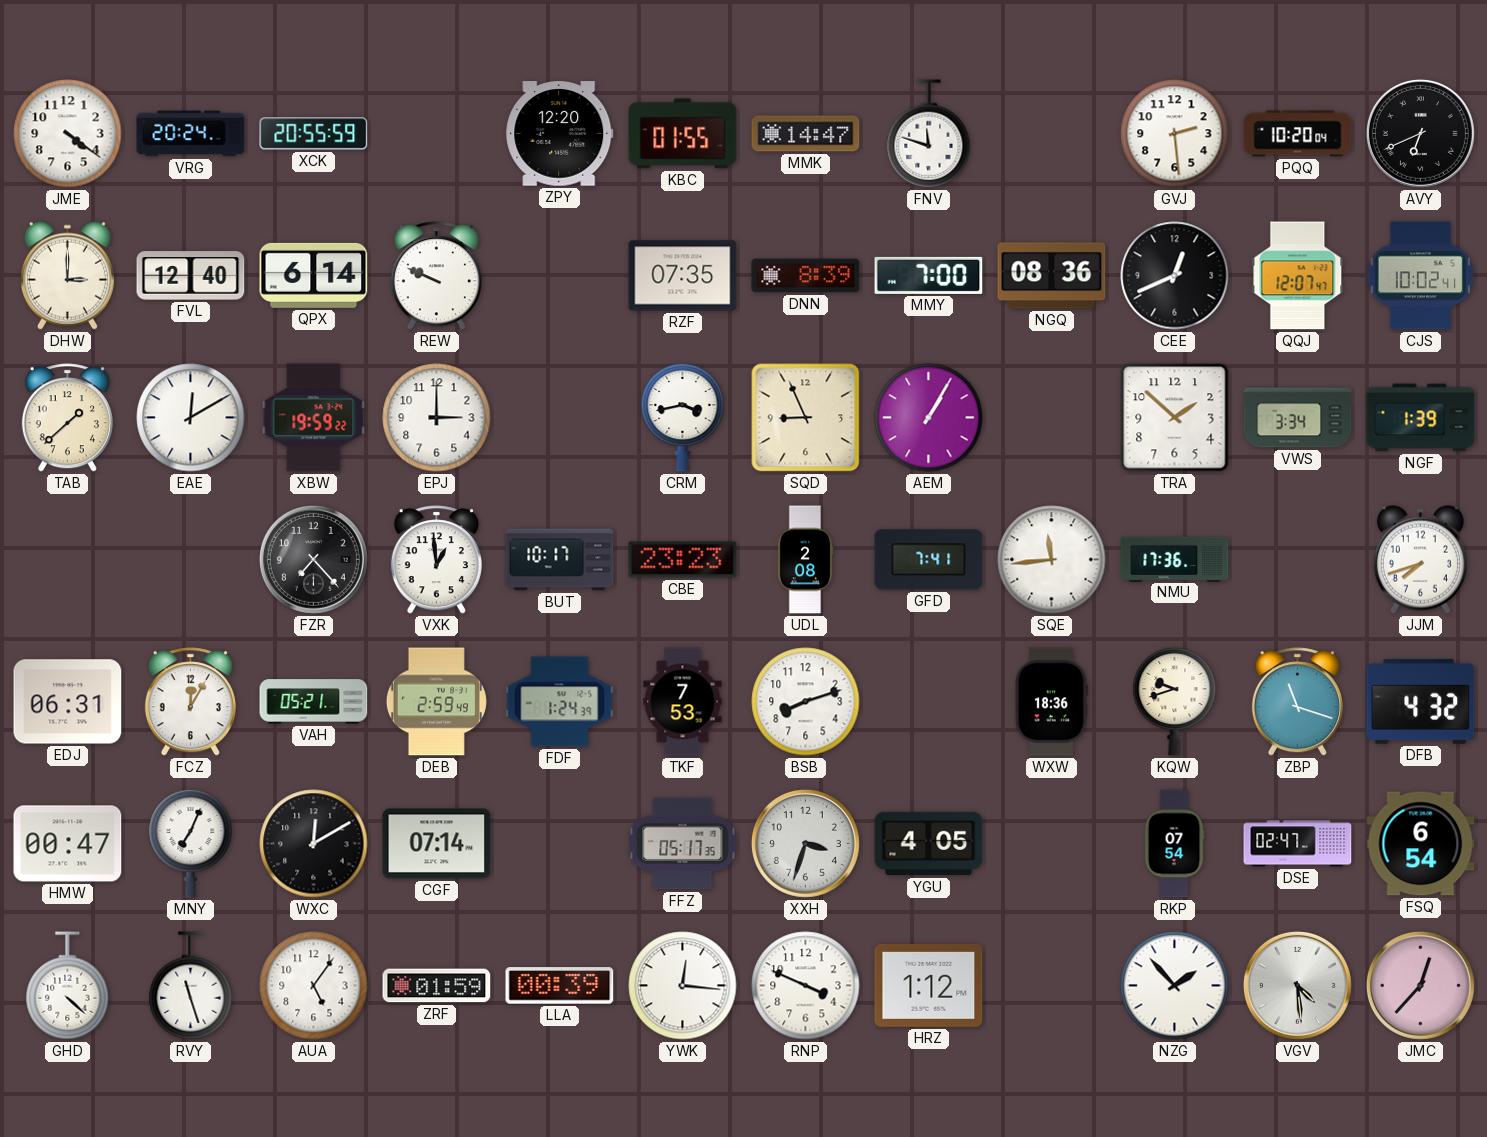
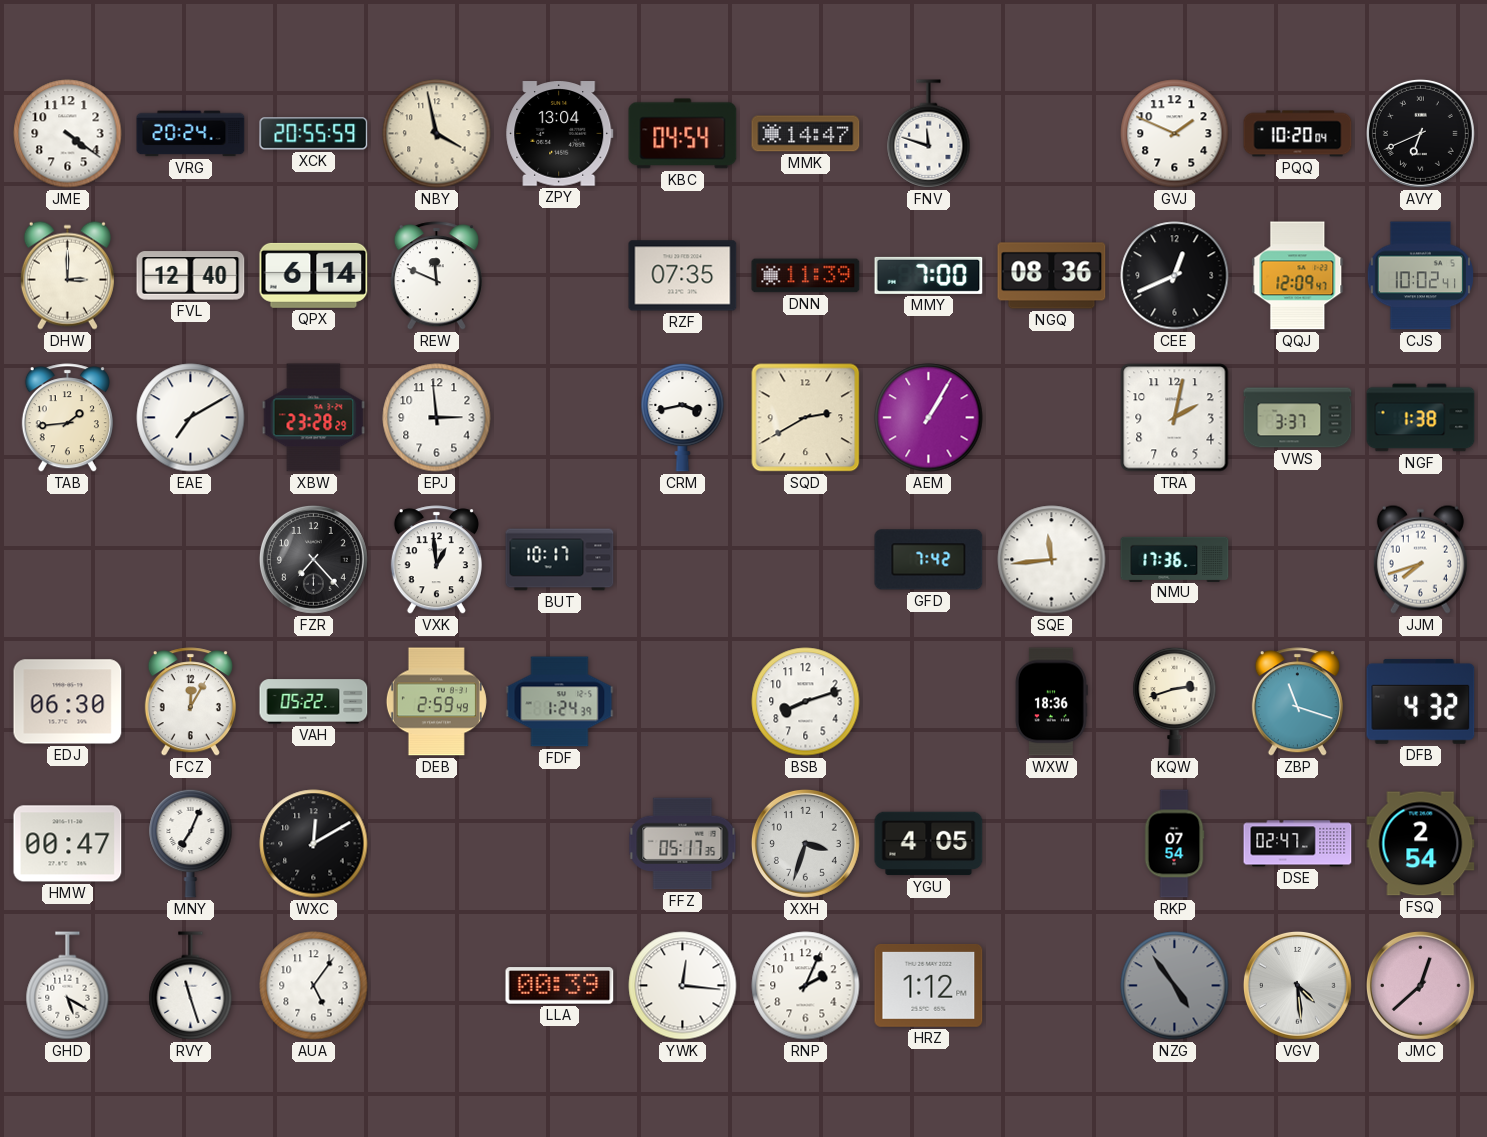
NBY: none -> 3:58 (437, 134)
ZPY: 12:20 -> 13:04 (560, 134)
KBC: 01:55 -> 04:54 (683, 134)
GVJ: 2:29 -> 1:49 (1175, 134)
REW: 9:49 -> 11:49 (436, 276)
DNN: 8:39 -> 11:39 (806, 276)
QQJ: 12:07 -> 12:09 (1298, 276)
TAB: 1:38 -> 1:44 (67, 418)
EAE: 12:10 -> 7:10 (191, 418)
XBW: 19:59 -> 23:28 (314, 418)
EPJ: 3:00 -> 2:59 (437, 418)
SQD: 8:56 -> 2:40 (806, 418)
TRA: 1:52 -> 2:02 (1175, 418)
VWS: 3:34 -> 3:37 (1298, 418)
NGF: 1:39 -> 1:38 (1421, 418)
CBE: 23:23 -> none (683, 560)
UDL: 2:08 -> none (805, 560)
GFD: 7:41 -> 7:42 (929, 560)
EDJ: 06:31 -> 06:30 (68, 702)
VAH: 05:21 -> 05:22 (314, 702)
TKF: 7:53 -> none (683, 702)
KQW: 9:42 -> 2:42 (1175, 701)
CGF: 07:14 -> none (437, 844)
FSQ: 6:54 -> 2:54 (1421, 844)
GHD: 4:22 -> 5:20 (68, 986)
ZRF: 01:59 -> none (437, 986)
RNP: 3:49 -> 2:04 (806, 986)
NZG: 1:53 -> 4:54 (1175, 986)
NZG dial: white -> grey (1175, 986)
JMC: 12:37 -> 12:38 (1420, 985)
